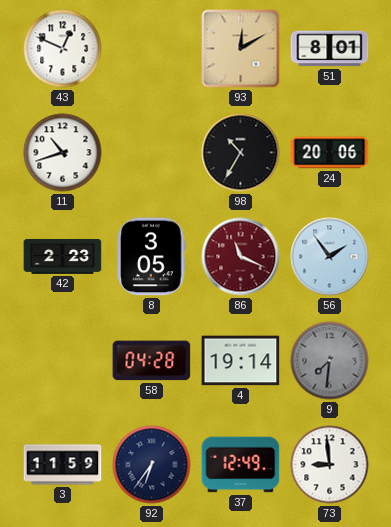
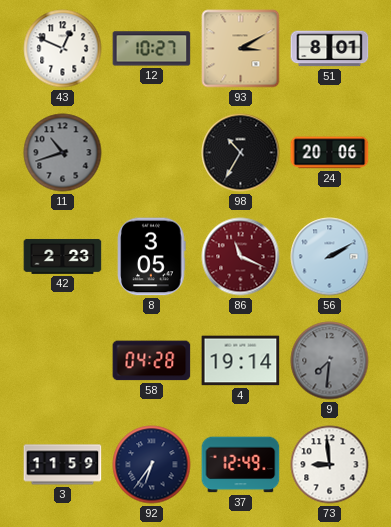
12: none -> 10:27 (152, 49)
93: 12:10 -> 3:10 (241, 49)
11 dial: white -> grey (63, 153)
56: 1:54 -> 2:10 (330, 257)
